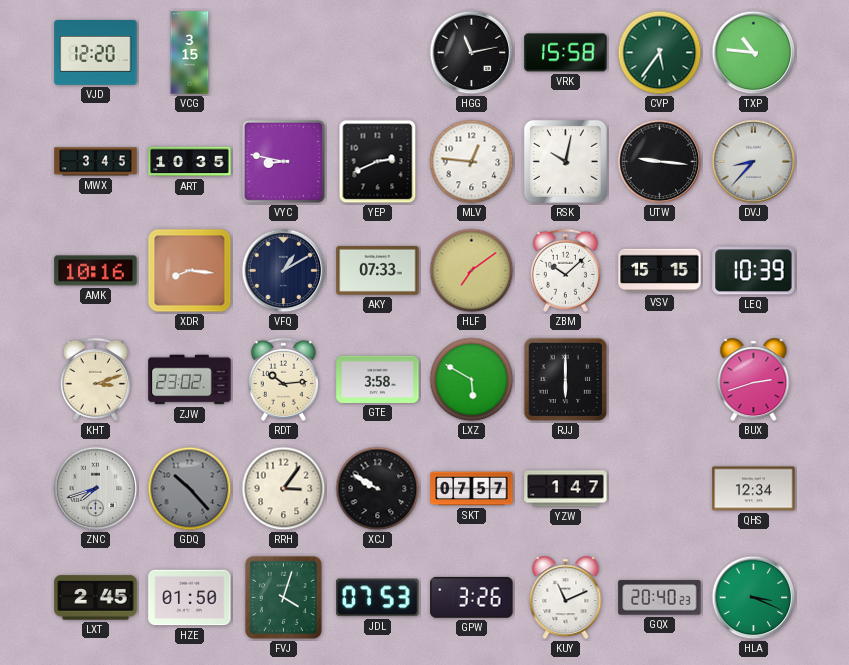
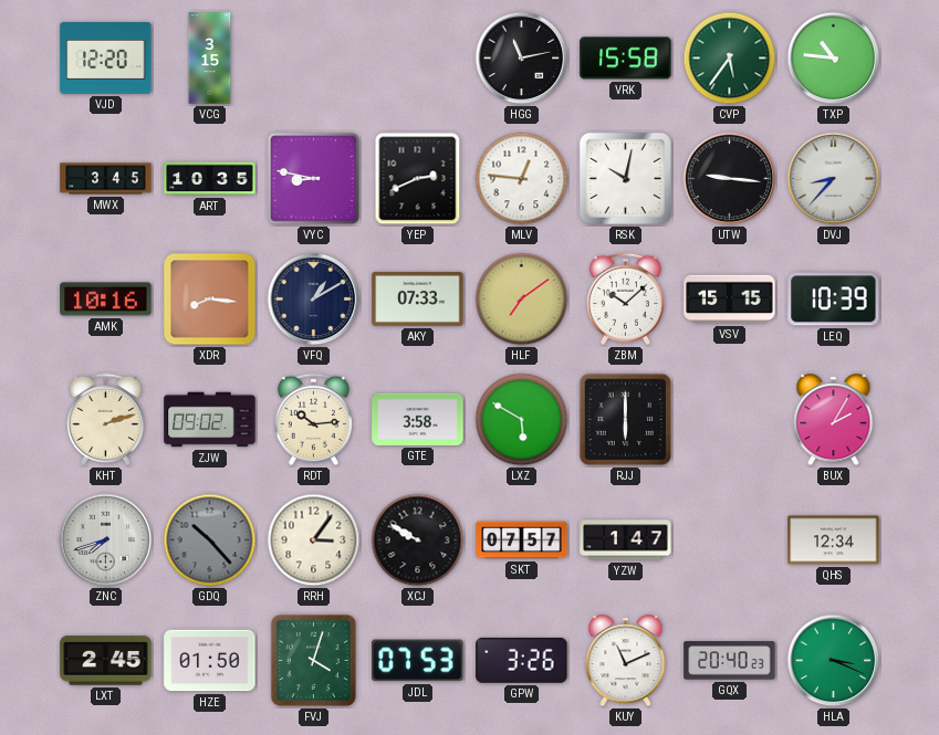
KHT: 3:12 -> 2:12 (105, 419)
ZJW: 23:02 -> 09:02 (210, 420)
BUX: 2:42 -> 2:05 (834, 420)
